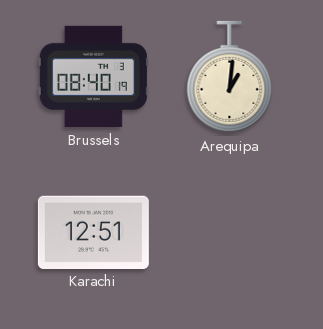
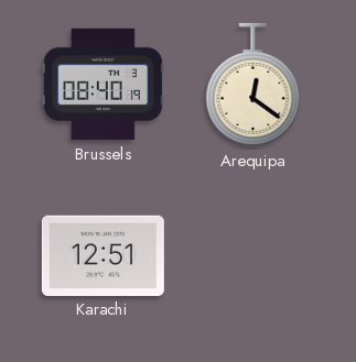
Arequipa: 1:01 -> 12:21 (253, 85)
